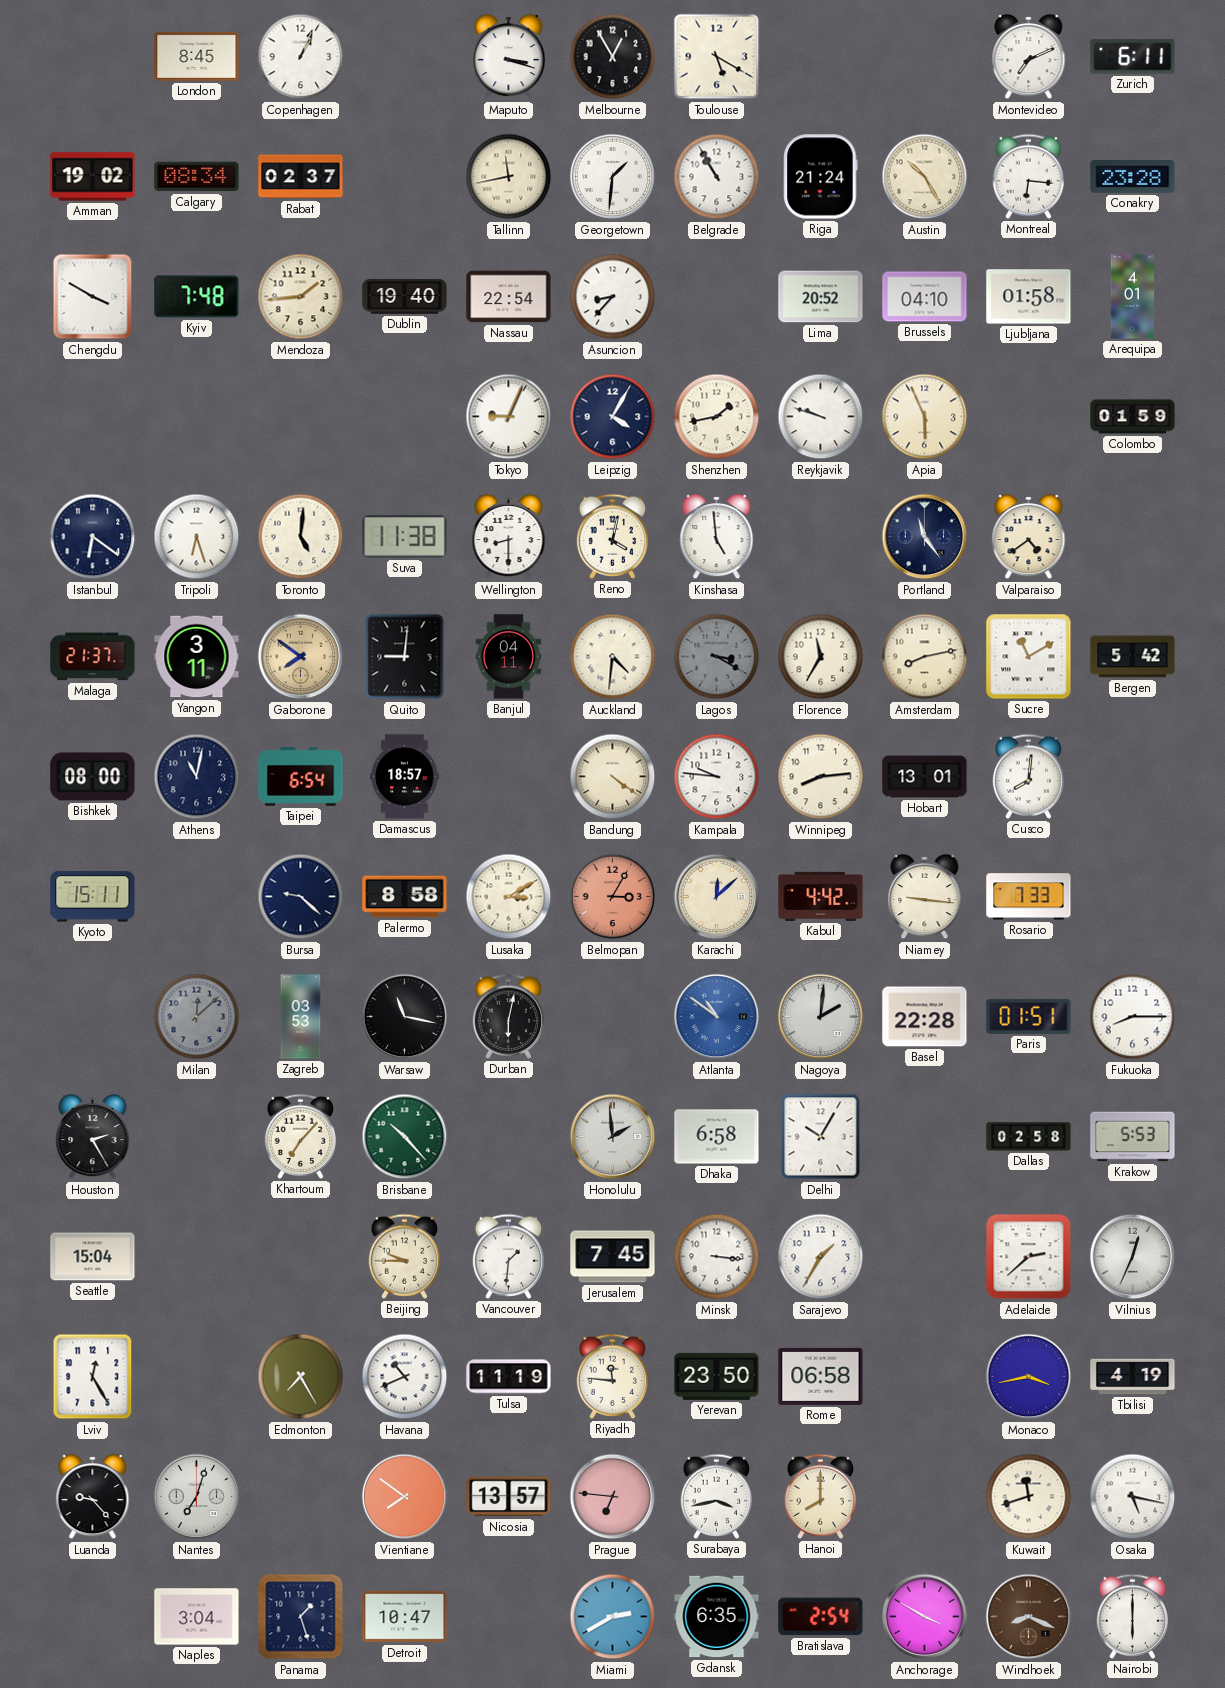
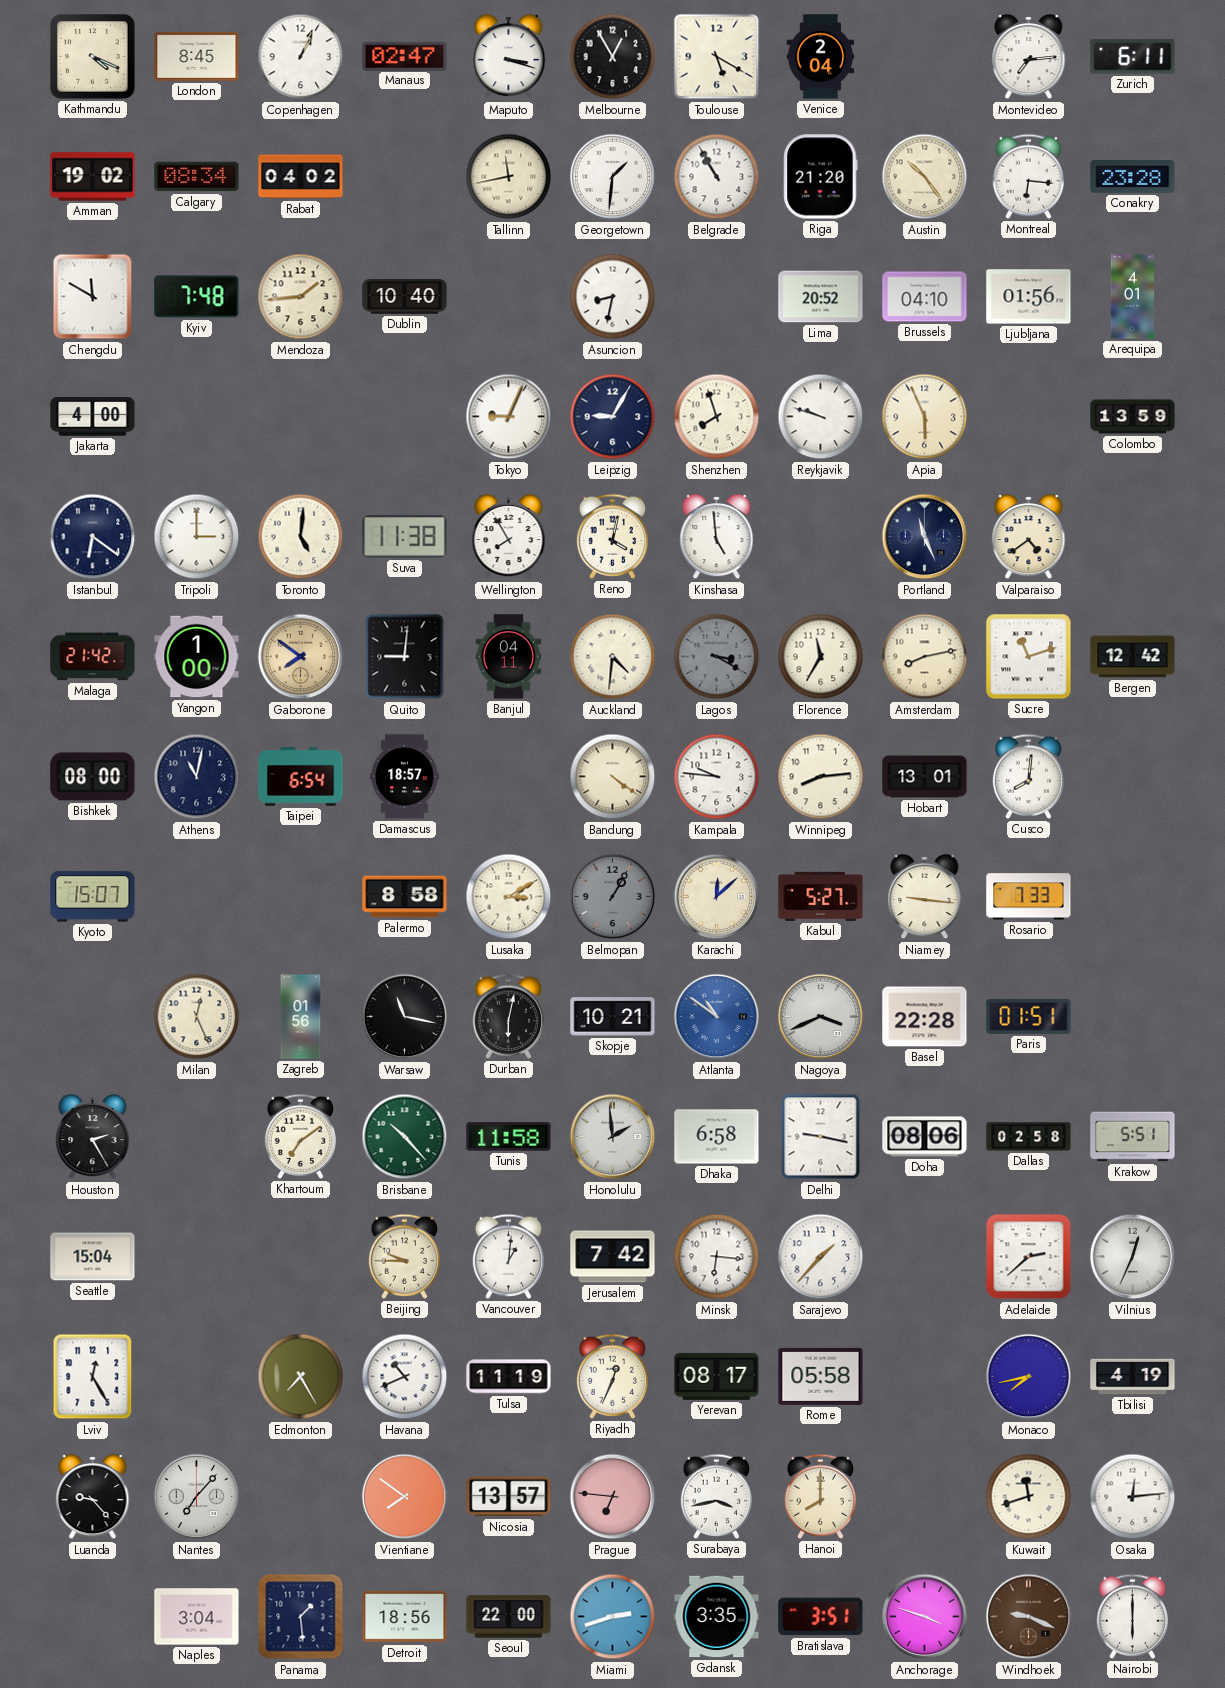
Kathmandu: none -> 4:19 (93, 57)
Manaus: none -> 02:47 (405, 56)
Venice: none -> 2:04 (821, 57)
Montevideo: 7:11 -> 7:14 (1029, 57)
Rabat: 02:37 -> 04:02 (301, 177)
Riga: 21:24 -> 21:20 (821, 177)
Austin: 10:25 -> 10:24 (925, 177)
Chengdu: 3:50 -> 11:50 (93, 297)
Dublin: 19:40 -> 10:40 (405, 297)
Nassau: 22:54 -> none (509, 297)
Asuncion: 8:37 -> 8:32 (613, 297)
Ljubljana: 01:58 -> 01:56 (1029, 297)
Jakarta: none -> 4:00 (93, 417)
Leipzig: 4:05 -> 9:05 (613, 417)
Shenzhen: 1:43 -> 7:57 (717, 417)
Colombo: 01:59 -> 13:59 (1133, 417)
Tripoli: 6:27 -> 3:00 (197, 537)
Wellington: 8:30 -> 7:55 (509, 537)
Portland: 11:24 -> 11:26 (925, 537)
Malaga: 21:37 -> 21:42 (93, 657)
Yangon: 3:11 -> 1:00 (197, 657)
Sucre: 11:10 -> 11:12 (1029, 657)
Bergen: 5:42 -> 12:42 (1133, 657)
Kyoto: 15:11 -> 15:07 (93, 897)
Bursa: 9:22 -> none (301, 897)
Belmopan: 3:05 -> 1:05 (613, 897)
Belmopan dial: salmon -> grey (613, 897)
Kabul: 4:42 -> 5:27 (821, 896)
Milan: 12:08 -> 12:26 (197, 1017)
Milan dial: grey -> cream (197, 1017)
Zagreb: 03:53 -> 01:56 (301, 1017)
Skopje: none -> 10:21 (613, 1017)
Nagoya: 2:01 -> 3:41 (821, 1017)
Fukuoka: 8:15 -> none (1133, 1017)
Khartoum: 7:07 -> 7:09 (300, 1136)
Tunis: none -> 11:58 (509, 1137)
Delhi: 10:05 -> 9:17 (821, 1137)
Doha: none -> 08:06 (925, 1137)
Krakow: 5:53 -> 5:51 (1133, 1137)
Vancouver: 1:31 -> 1:01 (508, 1256)
Jerusalem: 7:45 -> 7:42 (613, 1257)
Minsk: 3:16 -> 6:16 (717, 1257)
Sarajevo: 1:35 -> 1:37 (821, 1257)
Riyadh: 11:46 -> 12:34 (612, 1376)
Yerevan: 23:50 -> 08:17 (717, 1376)
Rome: 06:58 -> 05:58 (821, 1376)
Monaco: 3:43 -> 7:43 (1029, 1377)
Nantes: 7:03 -> 7:07 (197, 1497)
Osaka: 5:17 -> 12:14 (1133, 1497)
Panama: 1:27 -> 1:29 (301, 1617)
Detroit: 10:47 -> 18:56 (405, 1617)
Seoul: none -> 22:00 (509, 1617)
Miami: 2:40 -> 2:42 (613, 1617)
Gdansk: 6:35 -> 3:35 (717, 1617)
Bratislava: 2:54 -> 3:51 (821, 1617)
Anchorage: 3:50 -> 3:48 (925, 1617)
Windhoek: 8:19 -> 9:19 (1029, 1617)
